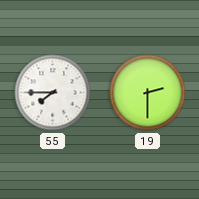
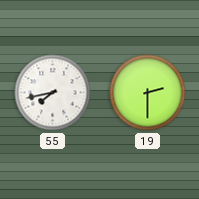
55: 7:45 -> 7:43 (53, 93)
